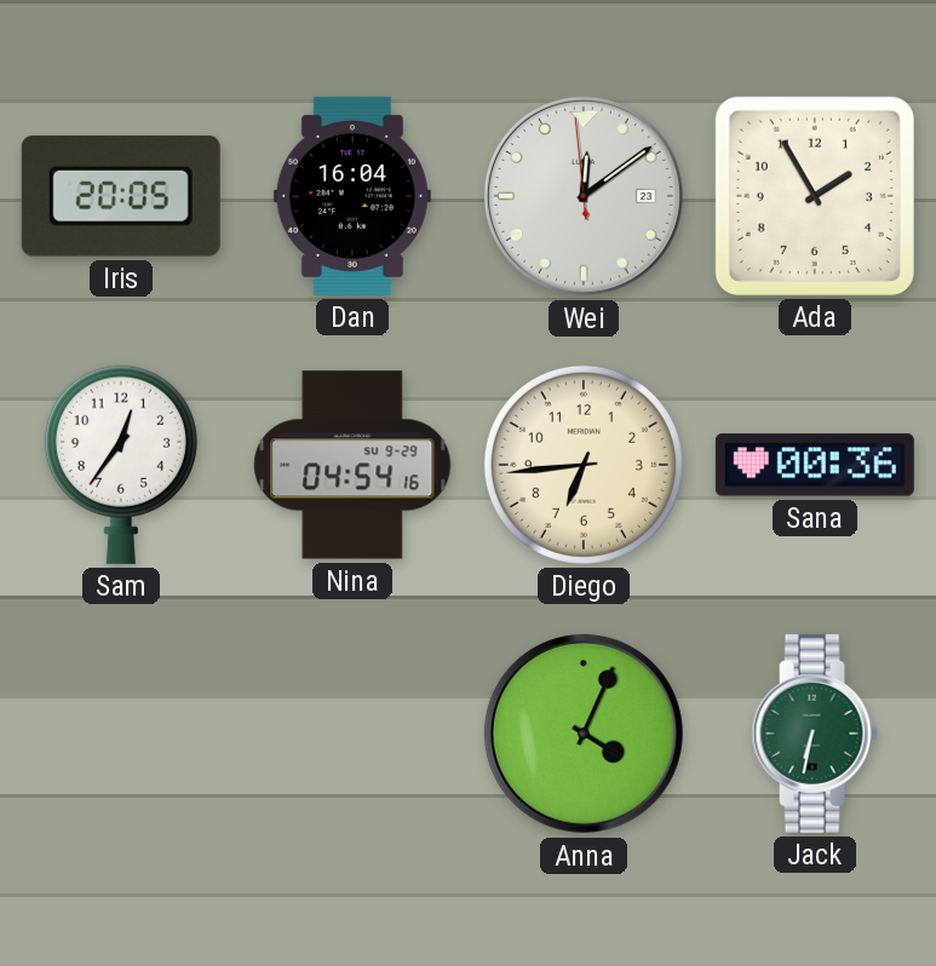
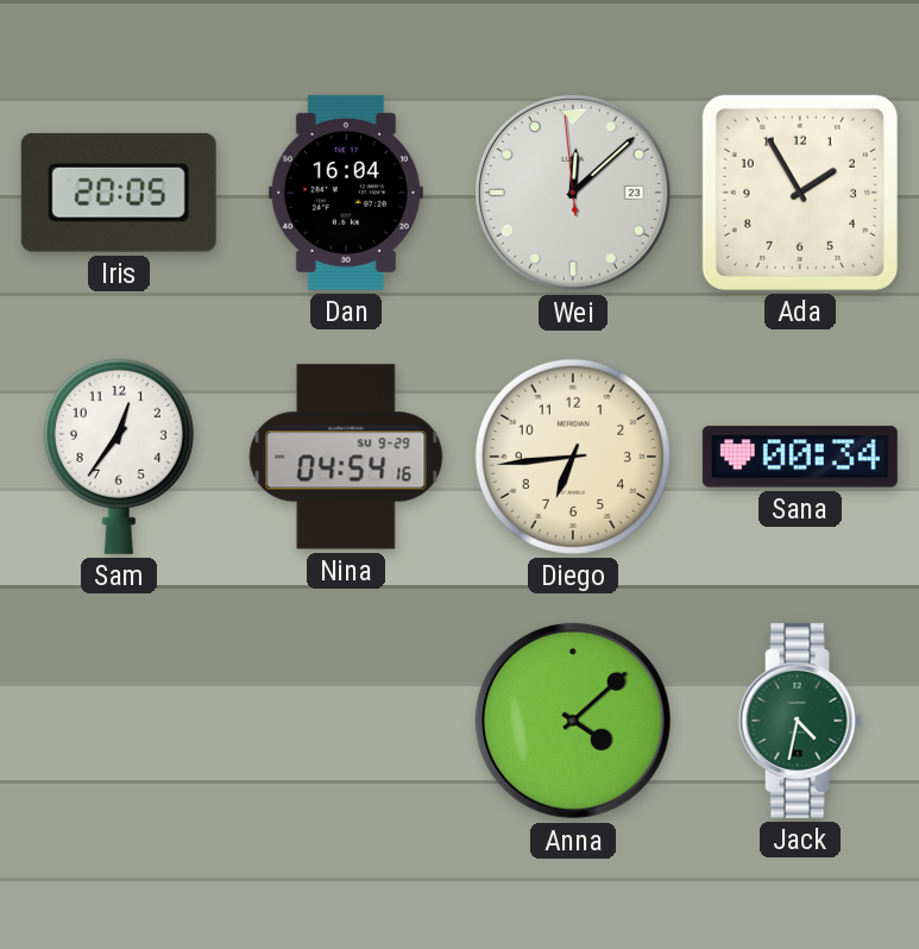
Wei: 12:08 -> 12:07 (573, 193)
Sana: 00:36 -> 00:34 (800, 457)
Anna: 4:04 -> 4:08 (573, 721)
Jack: 6:32 -> 4:32 (800, 721)
